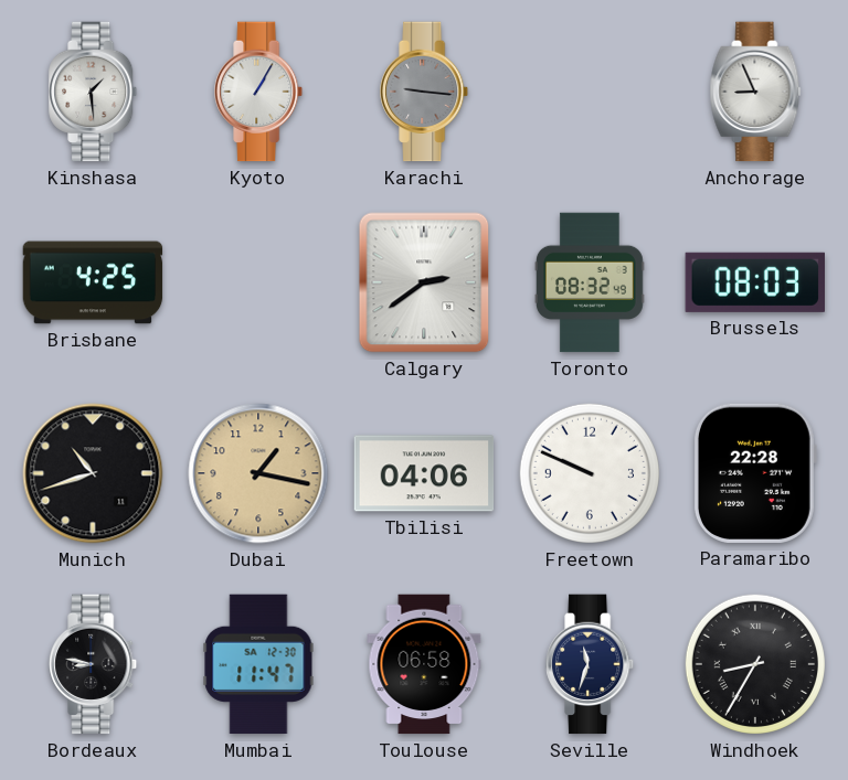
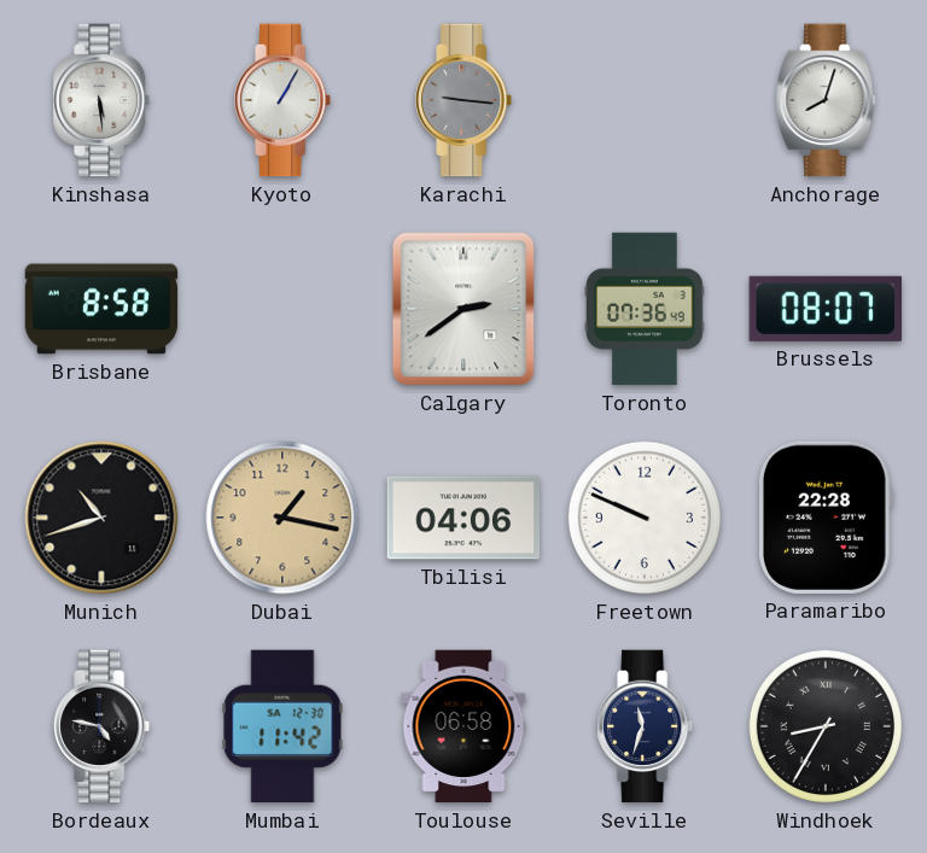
Kinshasa: 1:29 -> 5:29 (103, 100)
Anchorage: 8:56 -> 8:03 (826, 100)
Brisbane: 4:25 -> 8:58 (101, 309)
Toronto: 08:32 -> 07:36 (645, 309)
Brussels: 08:03 -> 08:07 (826, 309)
Bordeaux: 8:47 -> 4:47 (103, 726)
Mumbai: 11:47 -> 11:42 (282, 726)
